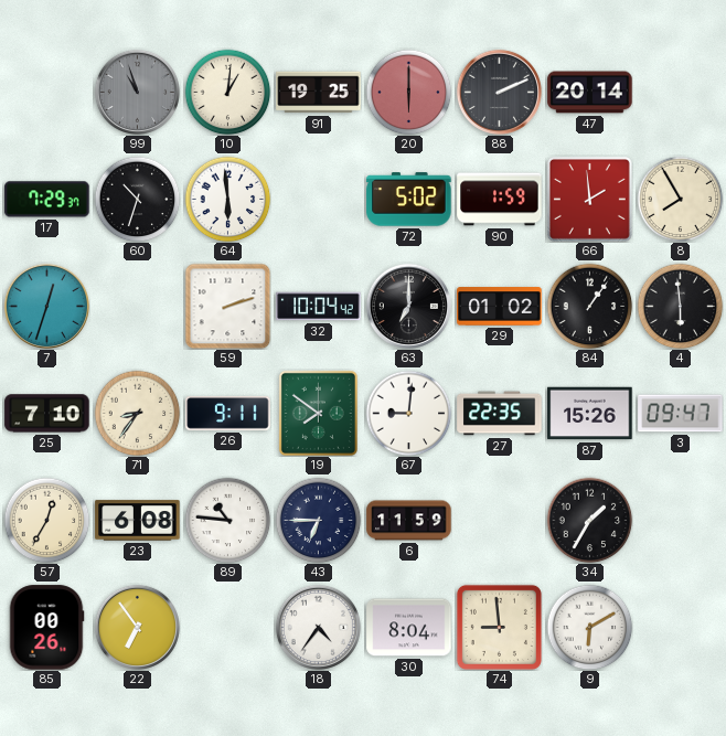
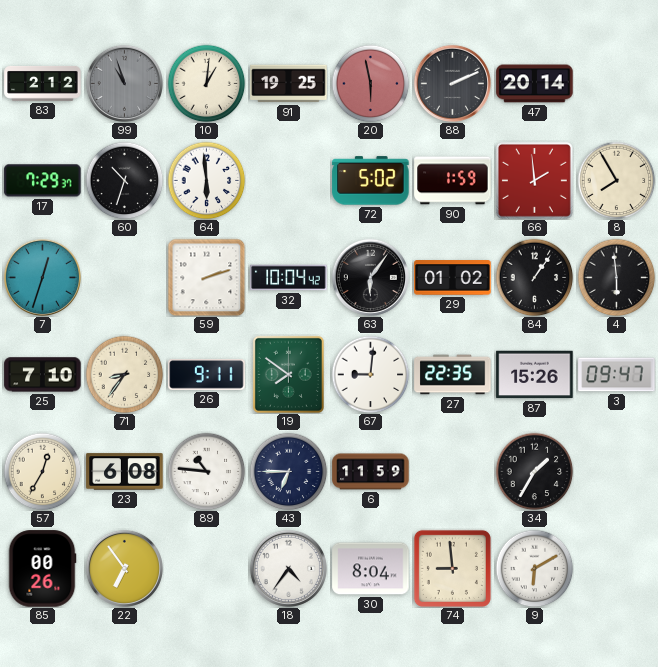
83: none -> 2:12 (43, 83)
20: 6:00 -> 5:58 (370, 83)
63: 7:00 -> 6:06 (370, 277)
